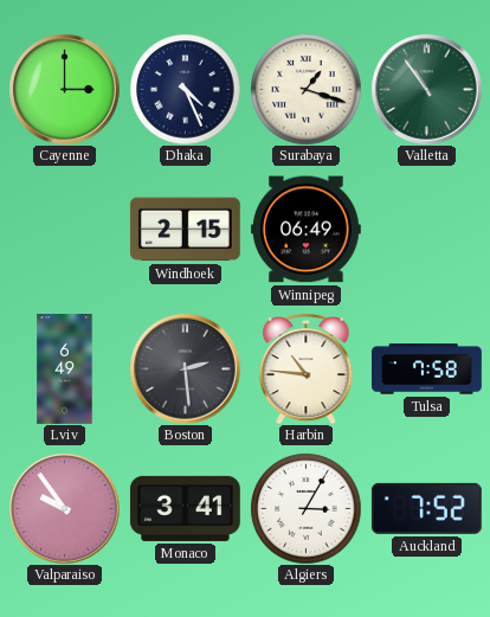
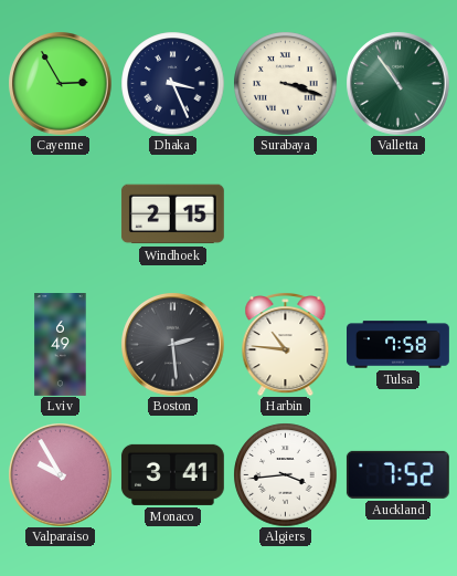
Cayenne: 3:00 -> 2:55 (60, 83)
Dhaka: 4:26 -> 3:26 (172, 83)
Surabaya: 1:18 -> 3:18 (285, 83)
Winnipeg: 06:49 -> none (305, 230)
Valparaiso: 9:54 -> 9:55 (60, 474)
Algiers: 3:05 -> 3:44 (285, 474)
